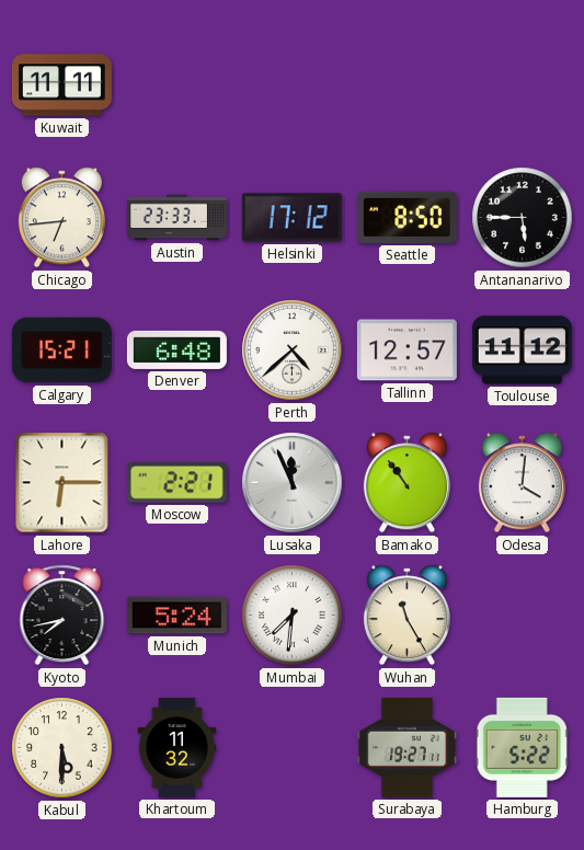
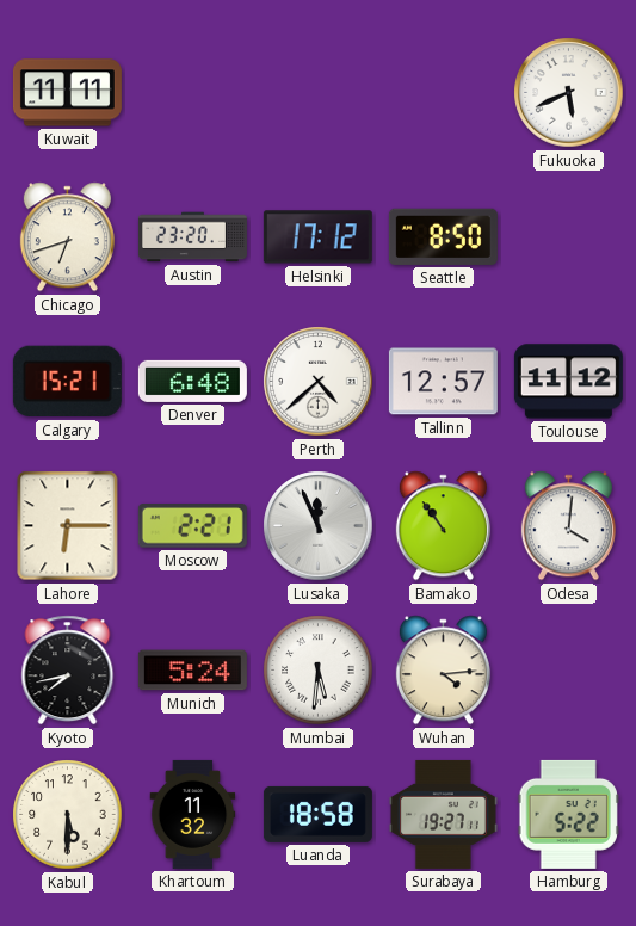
Fukuoka: none -> 5:41 (569, 93)
Chicago: 6:44 -> 6:42 (67, 237)
Austin: 23:33 -> 23:20 (192, 237)
Antananarivo: 5:45 -> none (523, 218)
Mumbai: 7:31 -> 5:31 (319, 671)
Wuhan: 11:25 -> 4:14 (443, 671)
Luanda: none -> 18:58 (317, 814)
